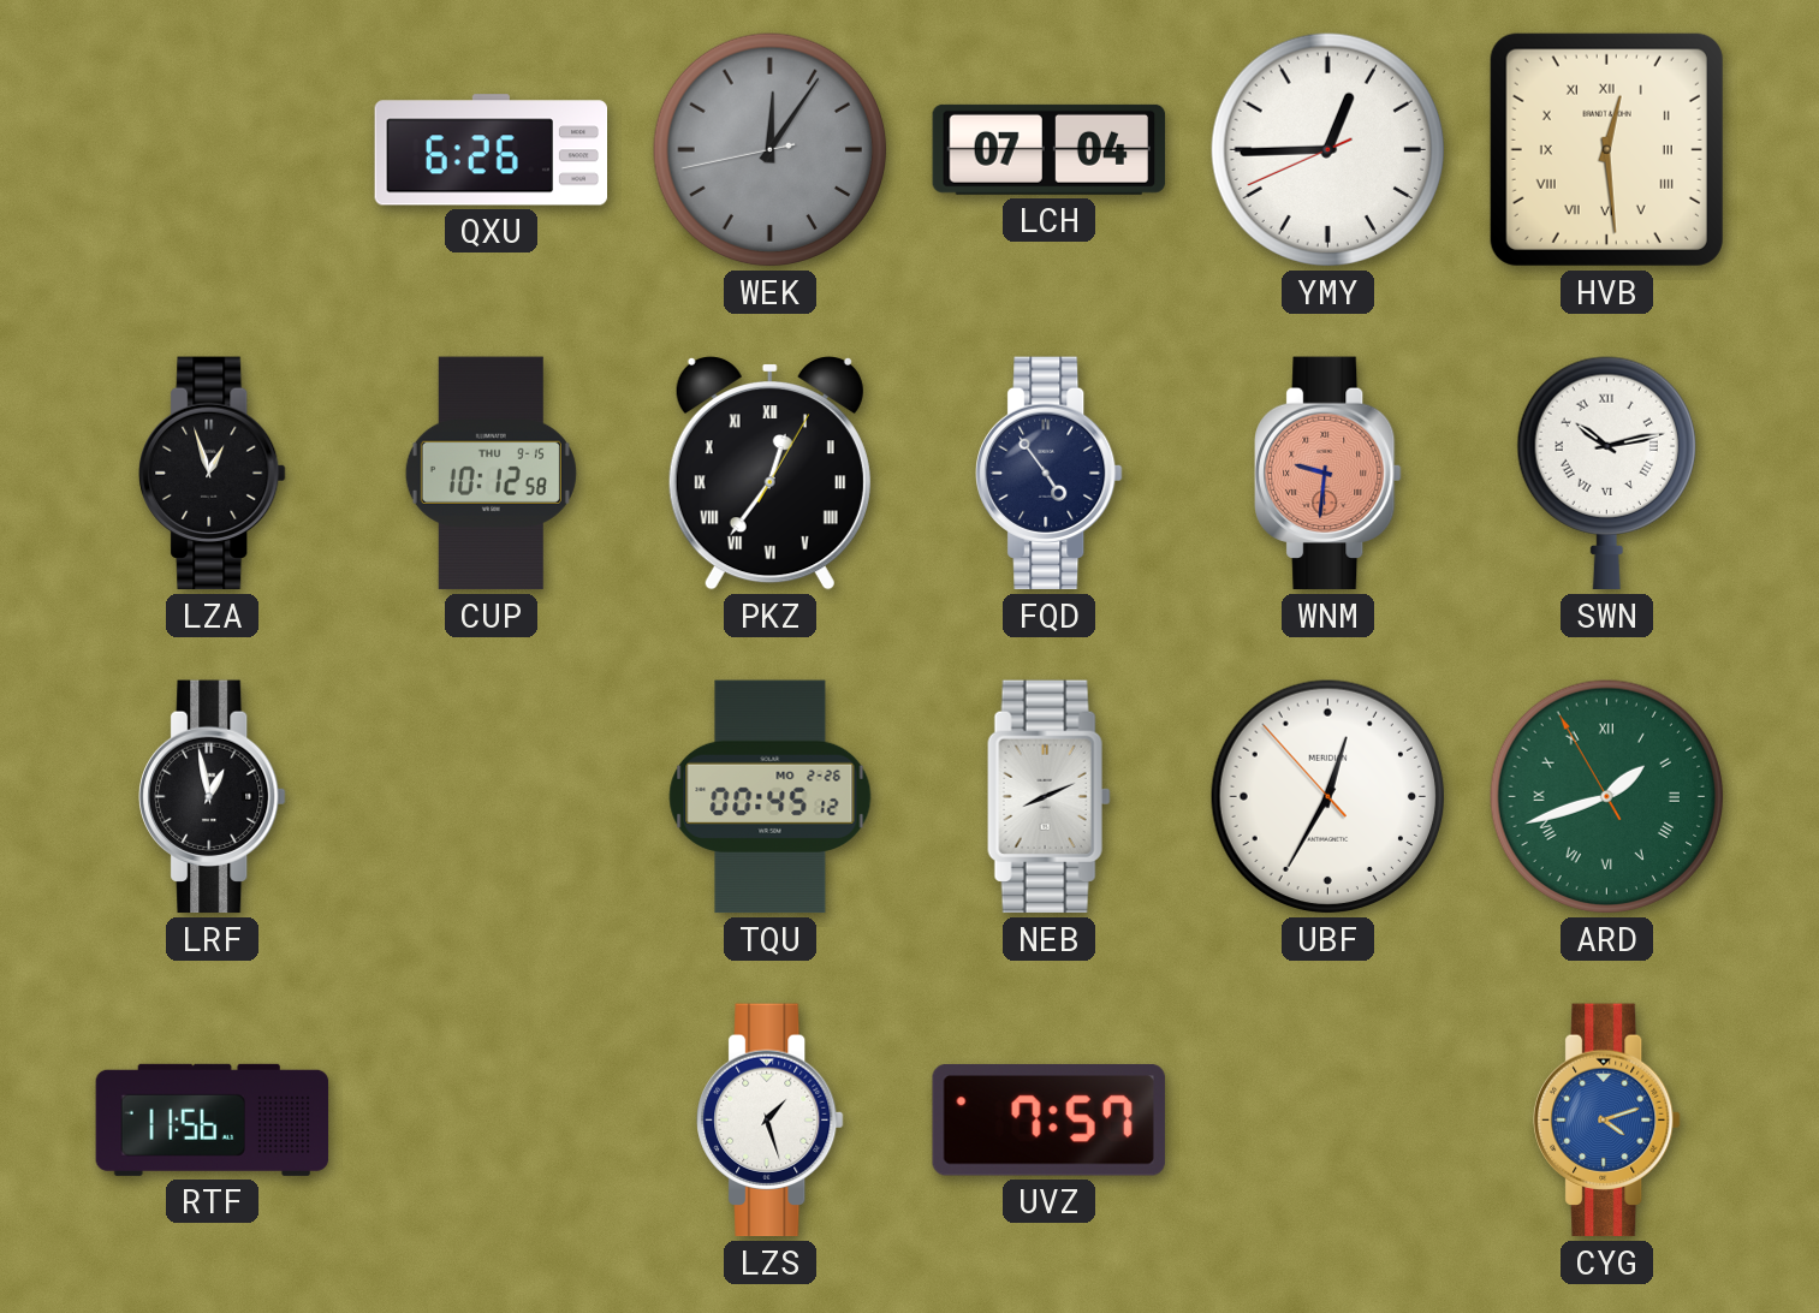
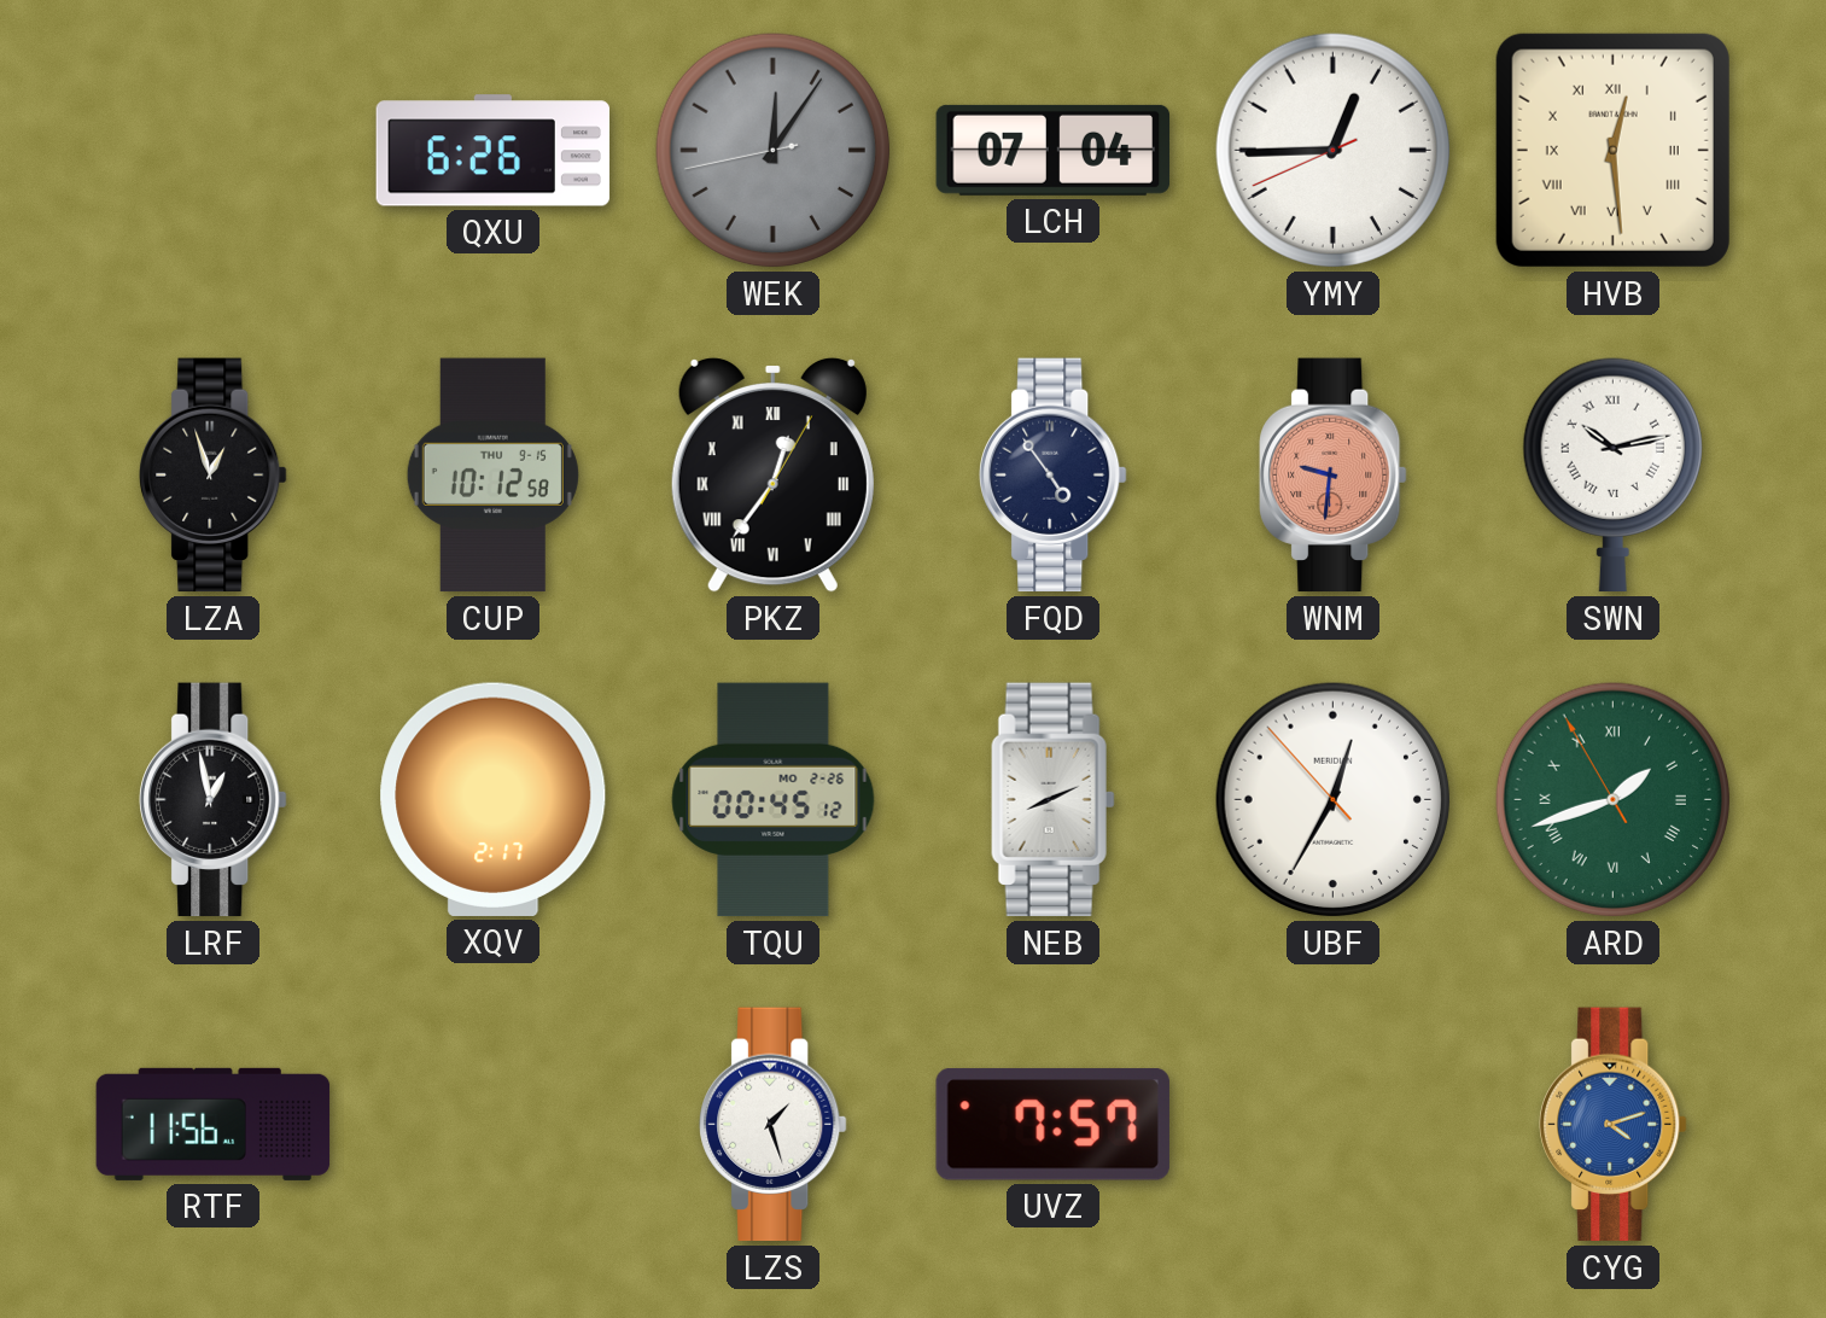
XQV: none -> 2:17 (494, 799)
